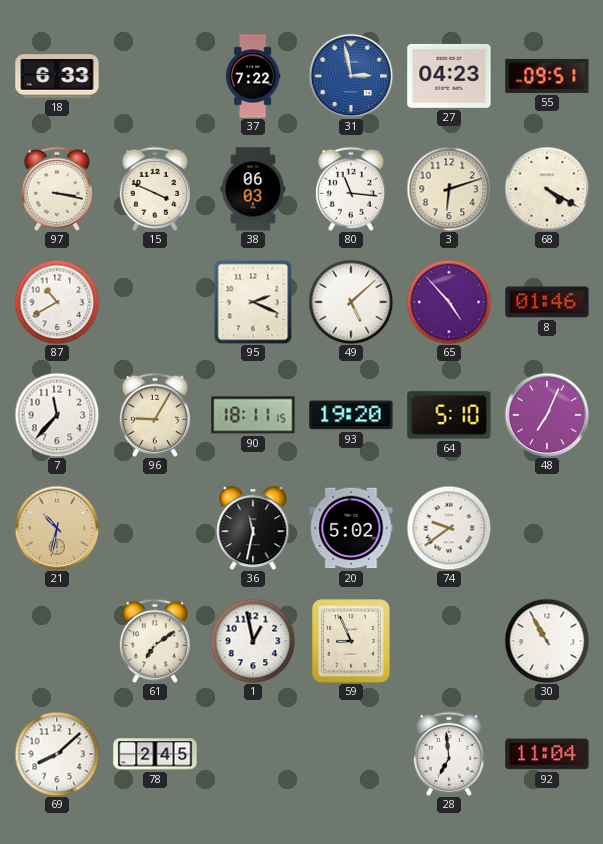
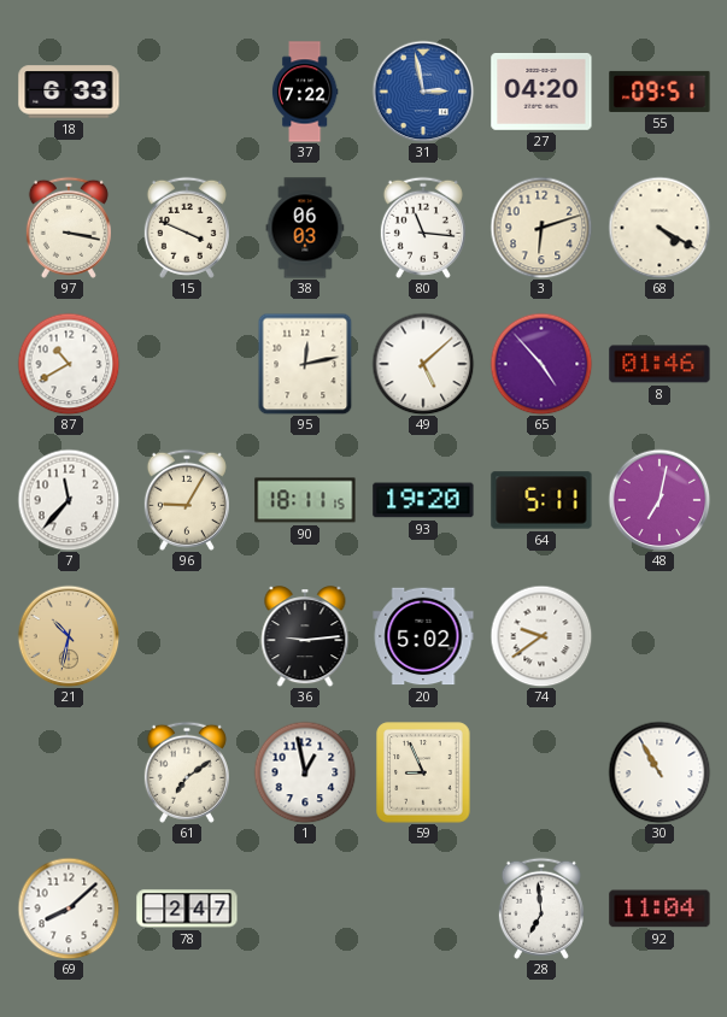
27: 04:23 -> 04:20 (541, 92)
95: 2:19 -> 12:13 (305, 364)
64: 5:10 -> 5:11 (541, 500)
48: 7:04 -> 7:02 (659, 500)
36: 11:32 -> 9:14 (305, 636)
78: 2:45 -> 2:47 (187, 909)
